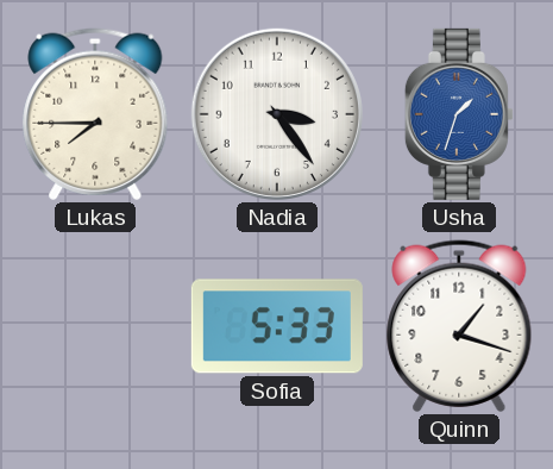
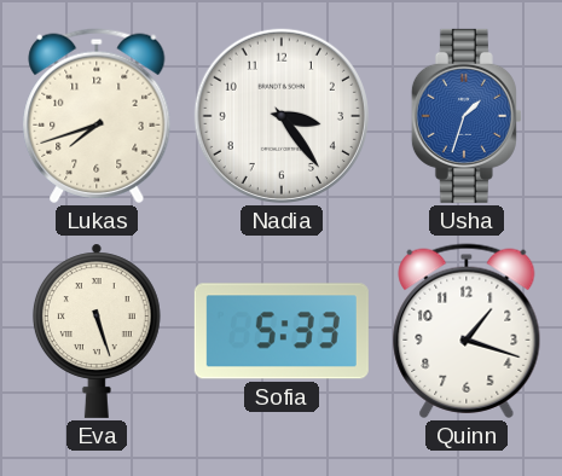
Lukas: 7:45 -> 7:42 (97, 116)
Eva: none -> 5:27 (97, 331)
